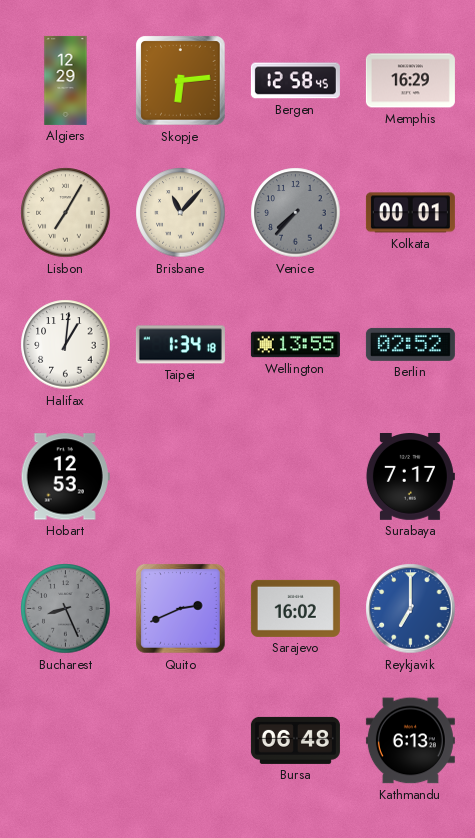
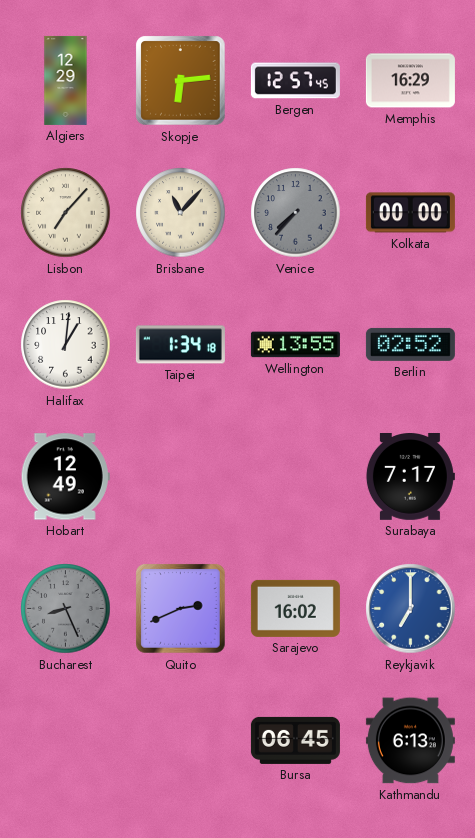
Bergen: 12:58 -> 12:57 (295, 81)
Lisbon: 7:05 -> 7:07 (66, 213)
Kolkata: 00:01 -> 00:00 (410, 213)
Hobart: 12:53 -> 12:49 (65, 477)
Bursa: 06:48 -> 06:45 (295, 740)
